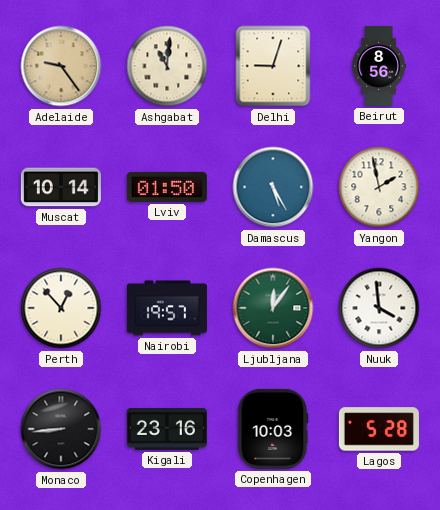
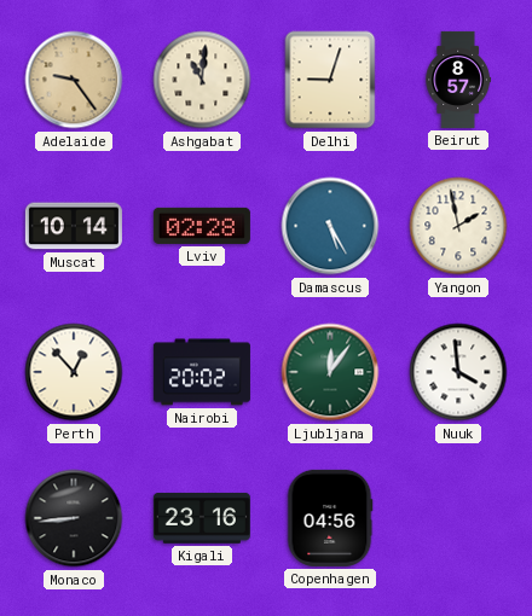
Beirut: 8:56 -> 8:57 (458, 80)
Lviv: 01:50 -> 02:28 (202, 226)
Nairobi: 19:57 -> 20:02 (202, 372)
Copenhagen: 10:03 -> 04:56 (330, 518)
Lagos: 5:28 -> none (379, 429)
